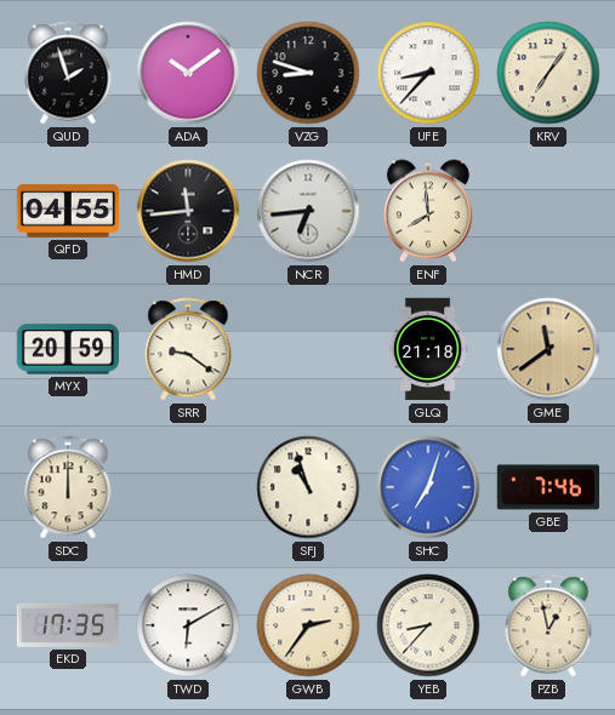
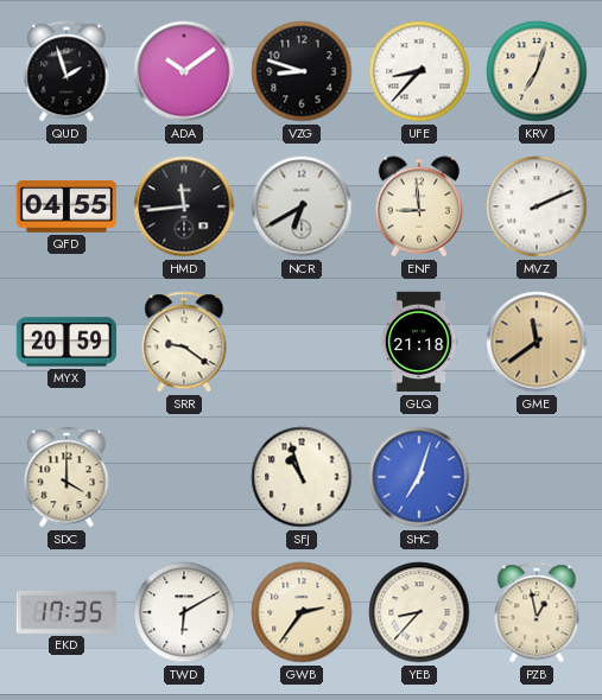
KRV: 7:06 -> 7:03 (537, 71)
NCR: 6:44 -> 6:40 (302, 206)
ENF: 7:59 -> 8:59 (418, 206)
MVZ: none -> 2:11 (537, 206)
SDC: 12:00 -> 4:00 (66, 477)
GBE: 7:46 -> none (547, 487)
